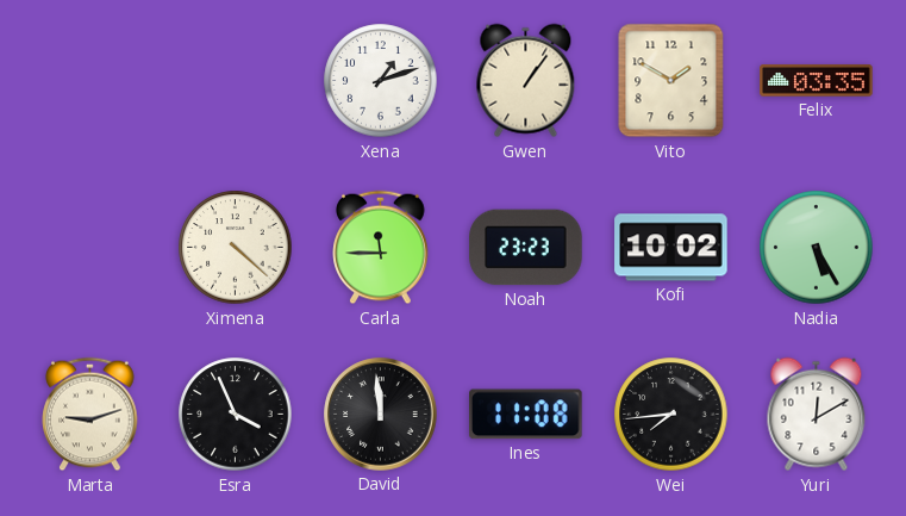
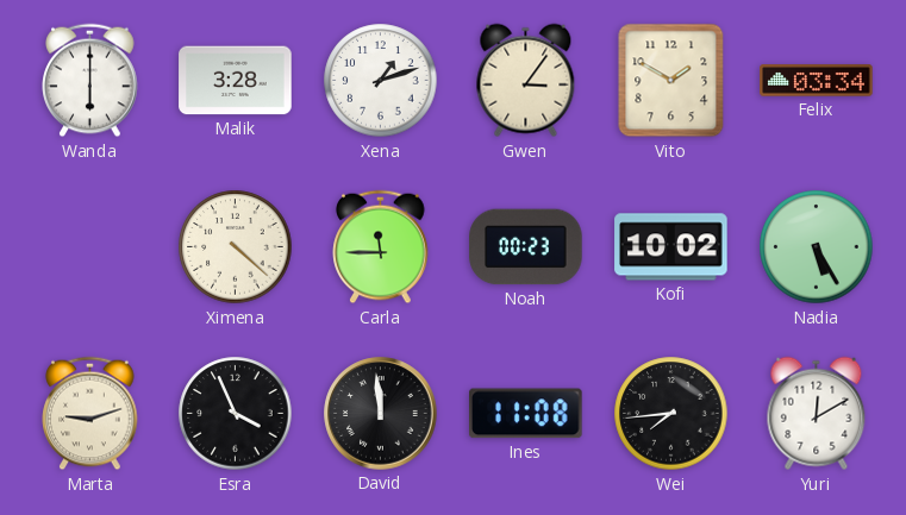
Wanda: none -> 6:00 (90, 81)
Malik: none -> 3:28 (236, 81)
Gwen: 1:06 -> 3:06 (526, 81)
Felix: 03:35 -> 03:34 (817, 81)
Noah: 23:23 -> 00:23 (526, 247)
